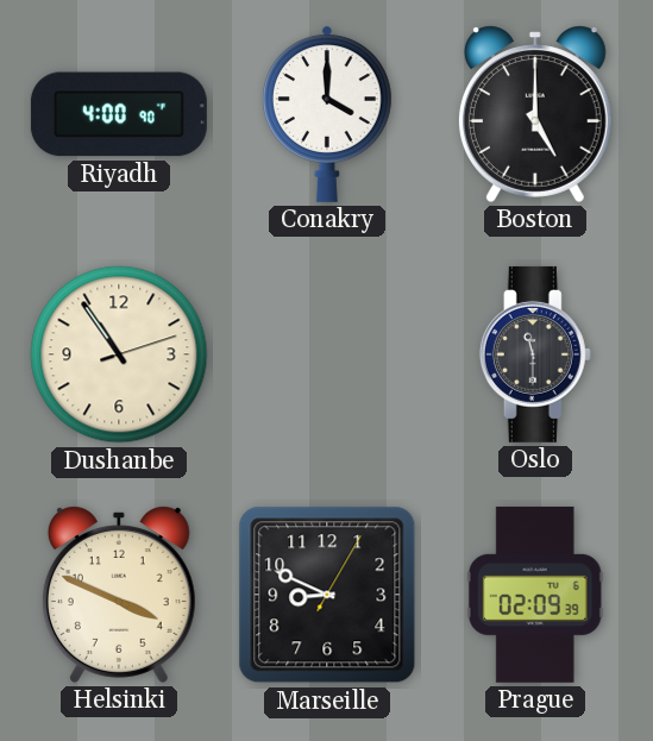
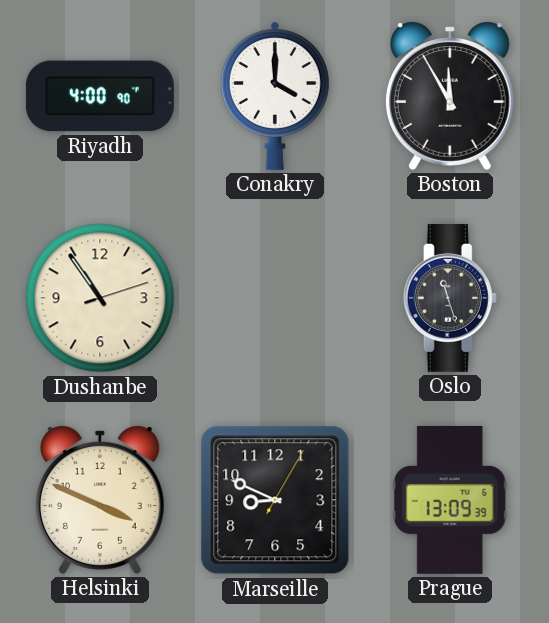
Boston: 5:00 -> 11:55 (450, 96)
Oslo: 11:30 -> 11:27 (450, 298)
Prague: 02:09 -> 13:09 (450, 500)
